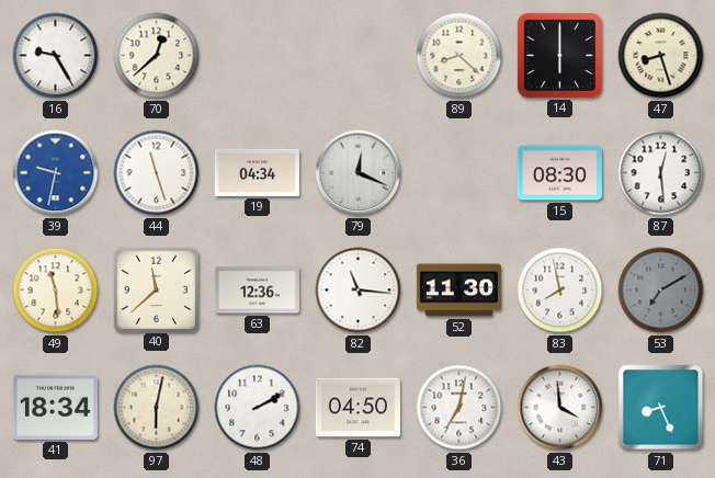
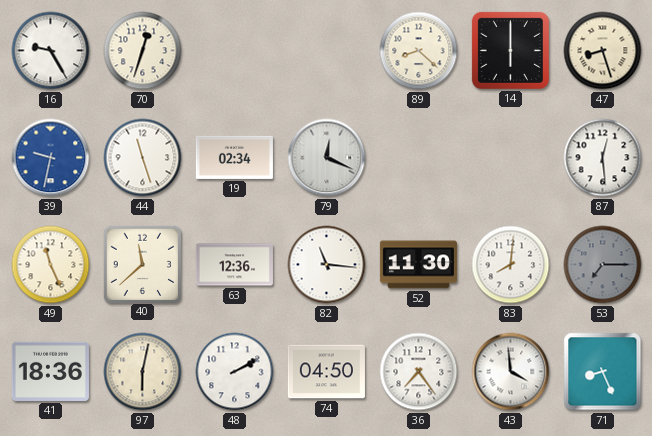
70: 12:38 -> 12:33 (143, 51)
19: 04:34 -> 02:34 (234, 157)
15: 08:30 -> none (559, 173)
49: 11:29 -> 11:26 (51, 265)
83: 7:58 -> 8:01 (511, 265)
53: 7:10 -> 7:15 (603, 265)
41: 18:34 -> 18:36 (50, 371)
36: 7:02 -> 7:24 (419, 372)
